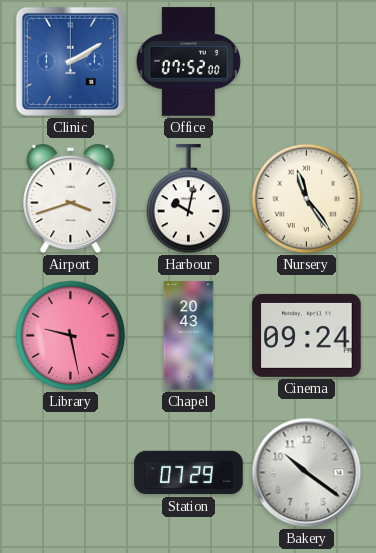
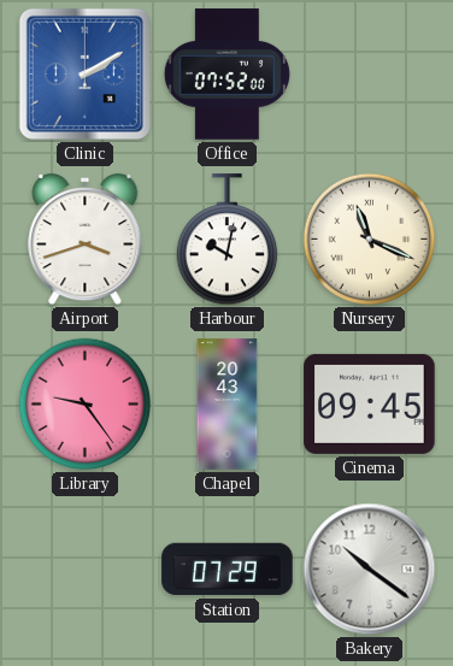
Nursery: 11:24 -> 11:19 (370, 240)
Library: 9:28 -> 9:24 (86, 405)
Cinema: 09:24 -> 09:45 (370, 403)
